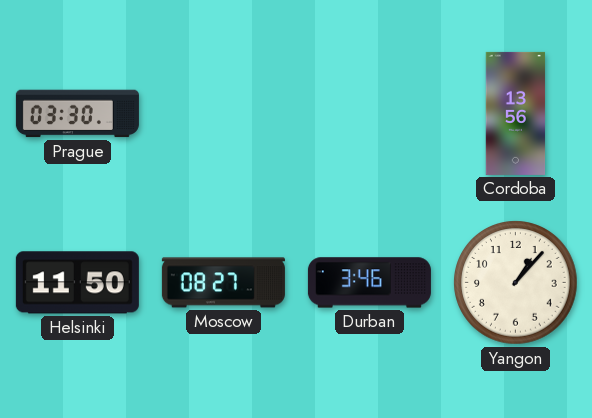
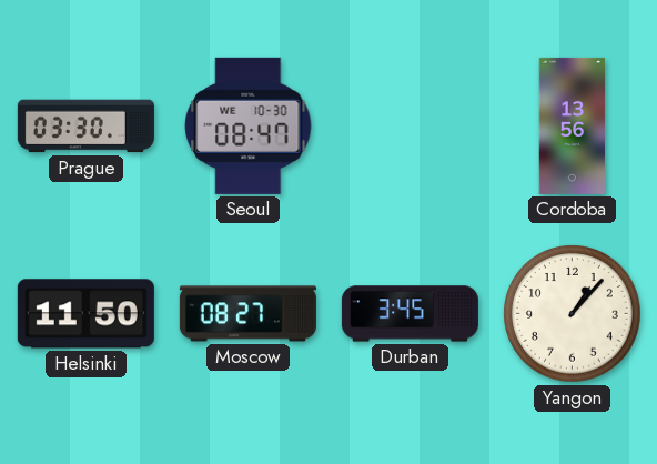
Seoul: none -> 08:47 (249, 125)
Durban: 3:46 -> 3:45 (410, 314)
